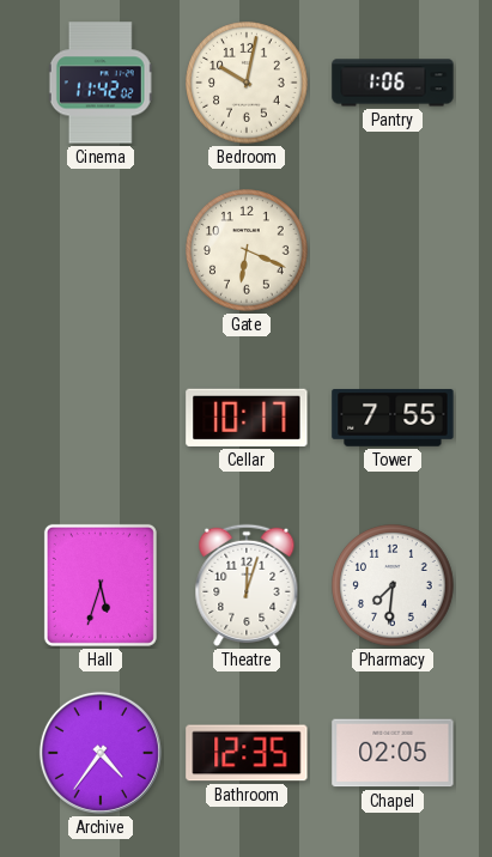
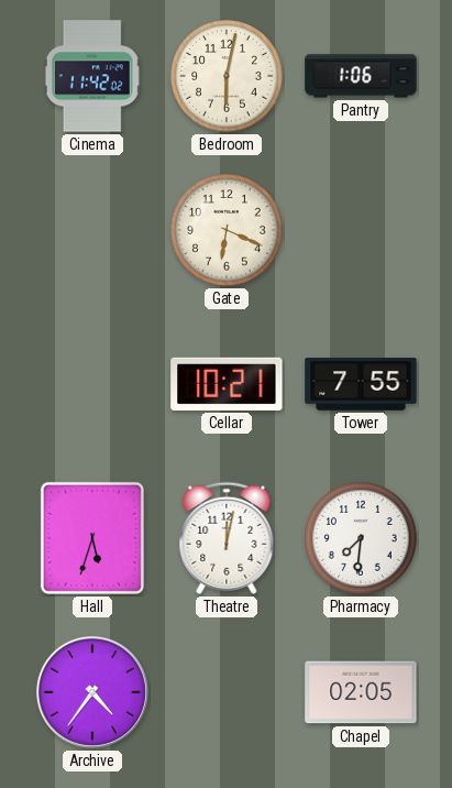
Bedroom: 10:02 -> 6:02 (227, 76)
Cellar: 10:17 -> 10:21 (227, 384)
Theatre: 12:03 -> 12:02 (227, 538)
Bathroom: 12:35 -> none (247, 753)
